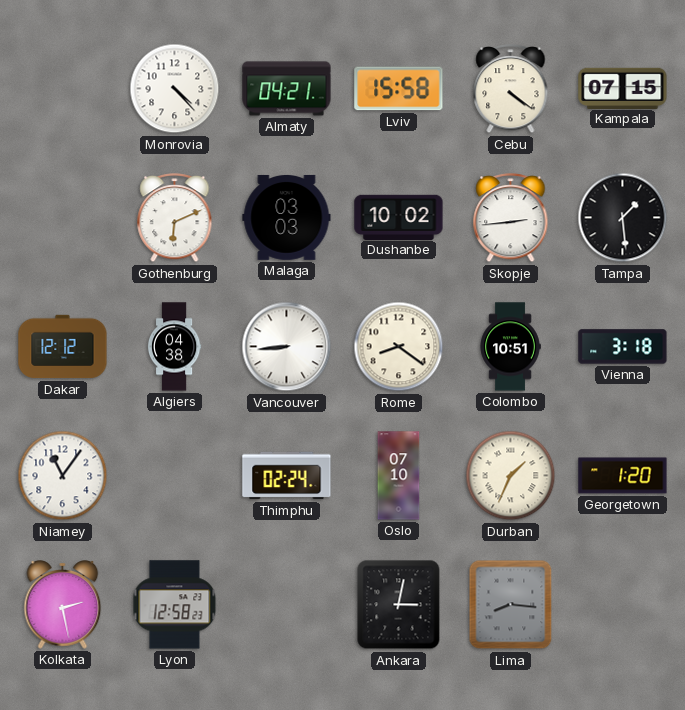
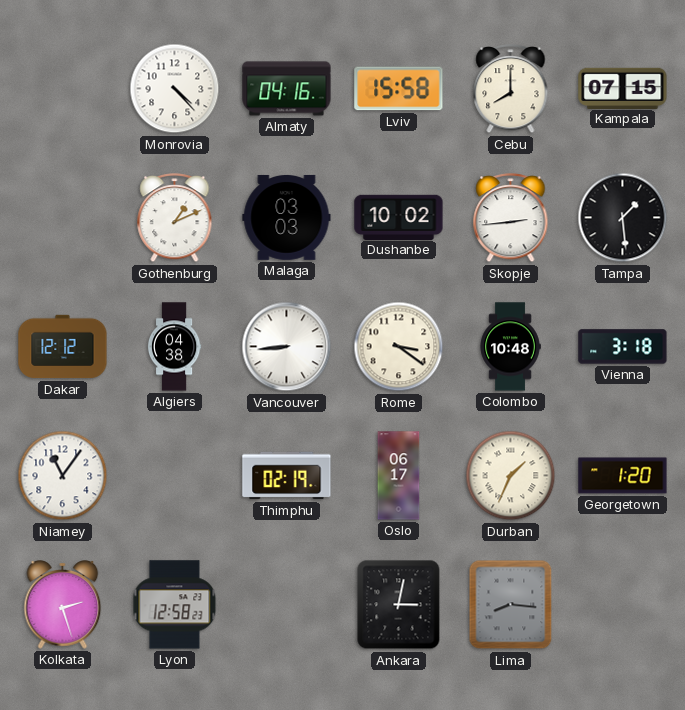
Almaty: 04:21 -> 04:16 (287, 89)
Cebu: 4:21 -> 8:00 (511, 89)
Gothenburg: 6:11 -> 1:11 (175, 218)
Rome: 8:21 -> 3:21 (399, 347)
Colombo: 10:51 -> 10:48 (510, 347)
Thimphu: 02:24 -> 02:19 (287, 476)
Oslo: 07:10 -> 06:17 (399, 476)
Kolkata: 2:28 -> 2:27 (63, 605)
